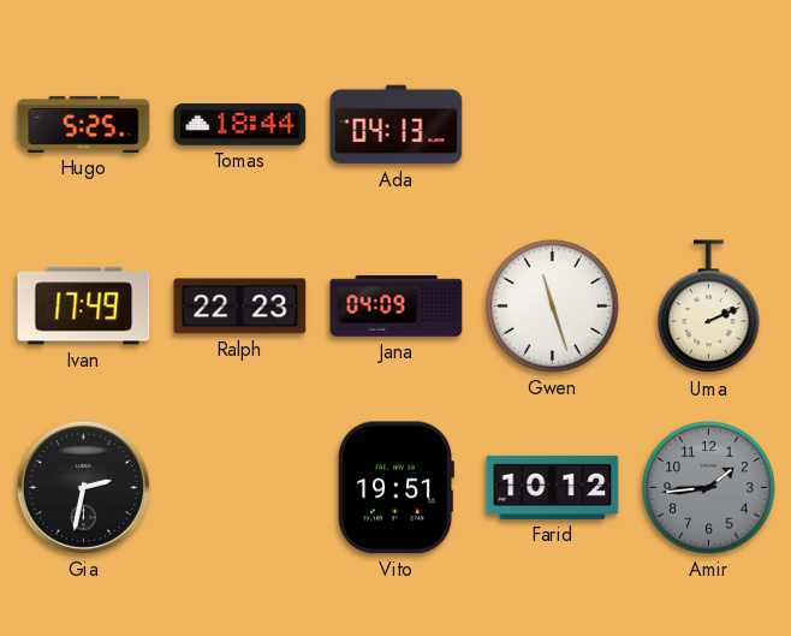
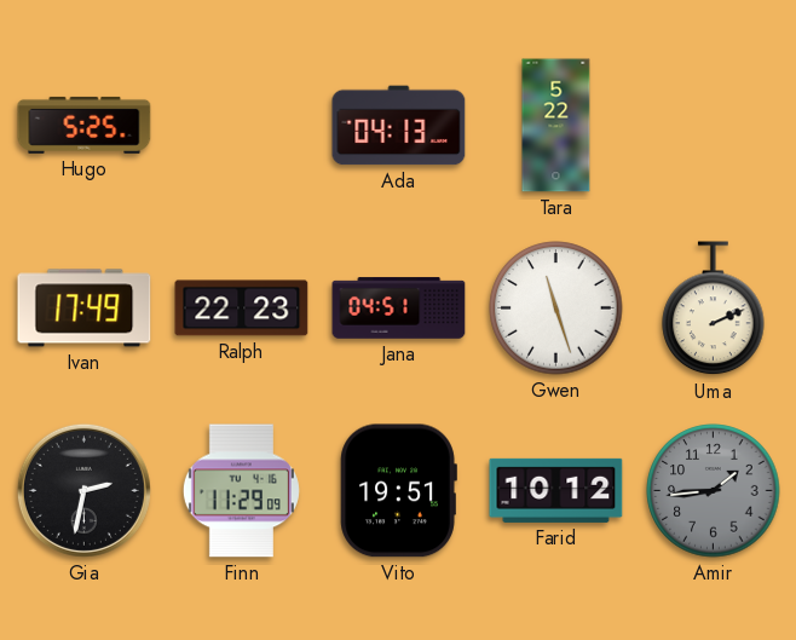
Tomas: 18:44 -> none (240, 125)
Tara: none -> 5:22 (556, 126)
Jana: 04:09 -> 04:51 (399, 309)
Finn: none -> 11:29 (241, 491)
